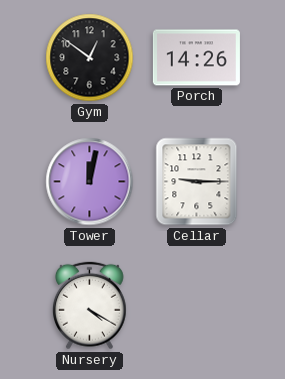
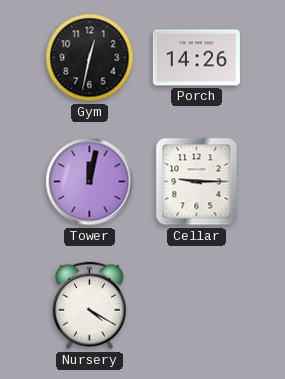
Gym: 12:51 -> 12:32 (90, 58)
